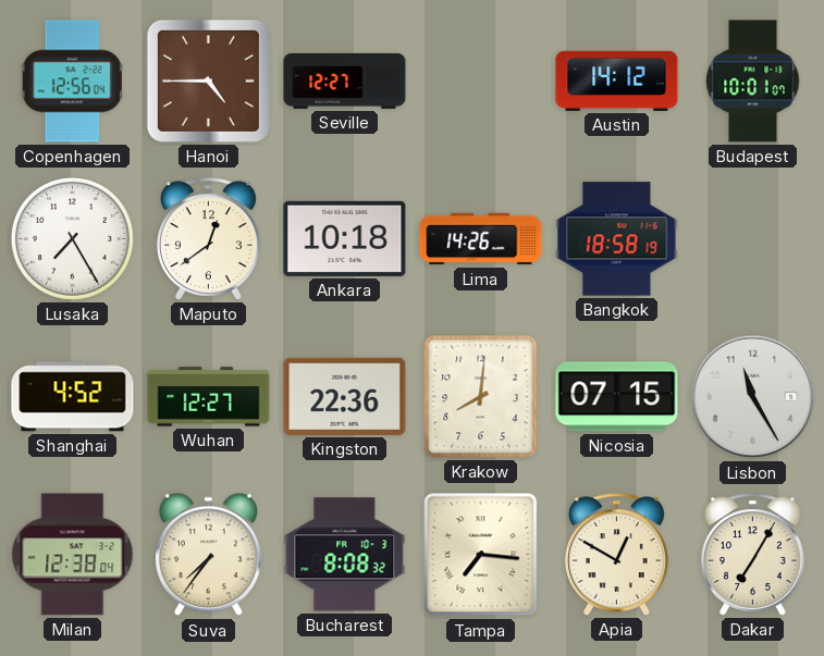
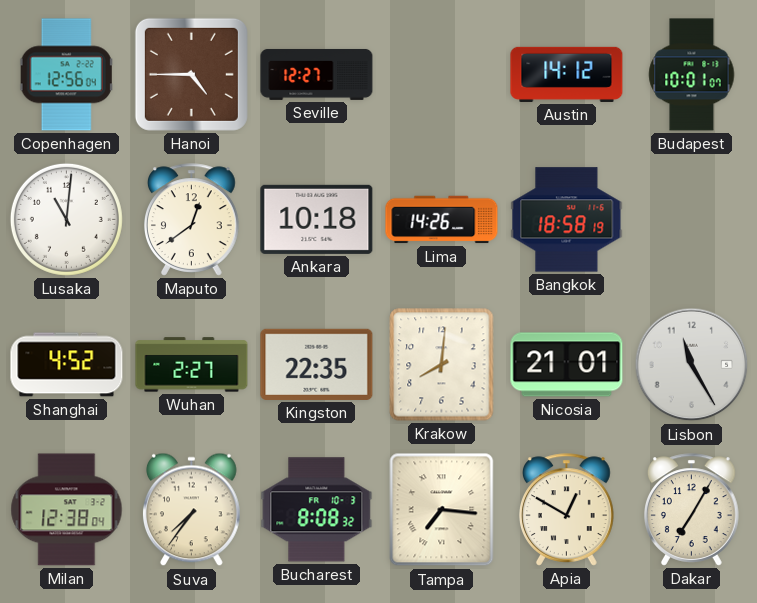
Lusaka: 7:25 -> 11:01 (66, 219)
Wuhan: 12:27 -> 2:27 (192, 365)
Kingston: 22:36 -> 22:35 (317, 364)
Nicosia: 07:15 -> 21:01 (567, 365)
